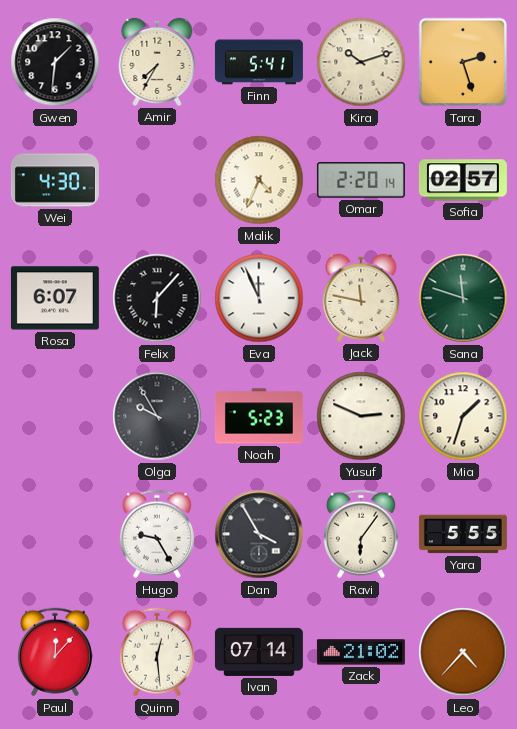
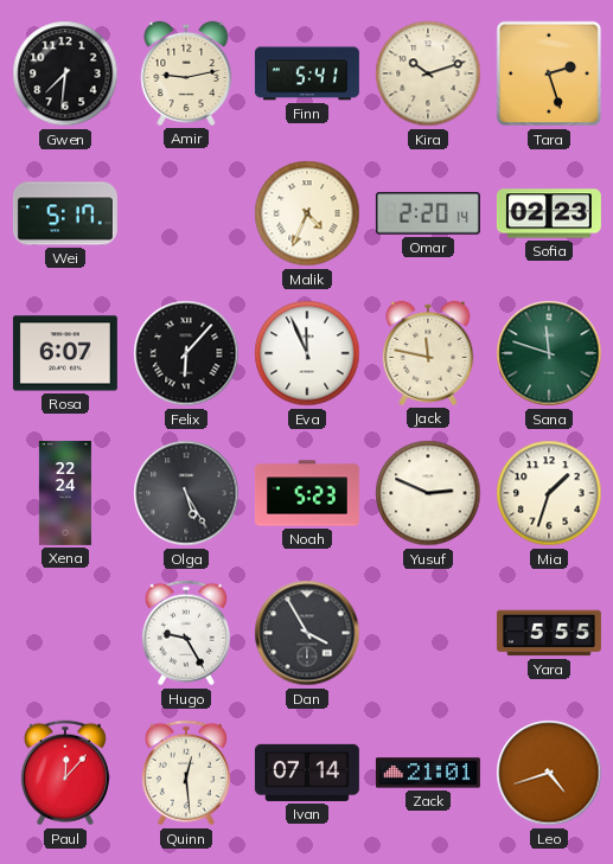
Gwen: 1:31 -> 7:31 (65, 73)
Amir: 7:35 -> 9:13 (186, 73)
Wei: 4:30 -> 5:17 (65, 213)
Sofia: 02:57 -> 02:23 (549, 213)
Xena: none -> 22:24 (65, 493)
Olga: 9:55 -> 5:25 (186, 493)
Ravi: 6:06 -> none (361, 534)
Zack: 21:02 -> 21:01 (428, 773)
Leo: 4:37 -> 4:42 (549, 773)
